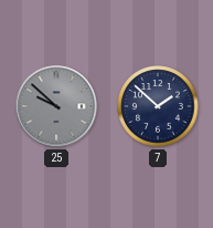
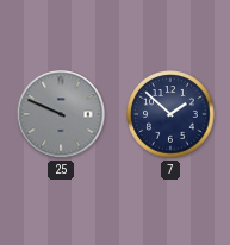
25: 9:52 -> 9:49 (61, 114)
